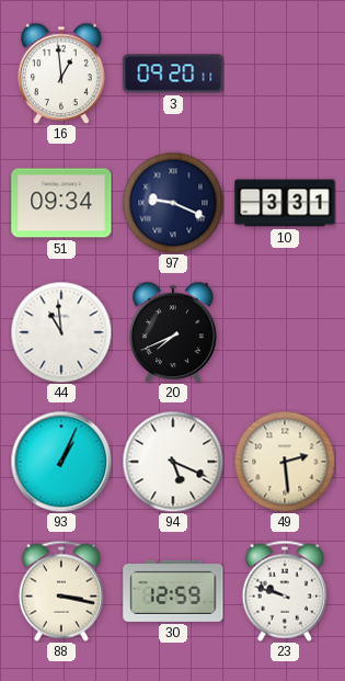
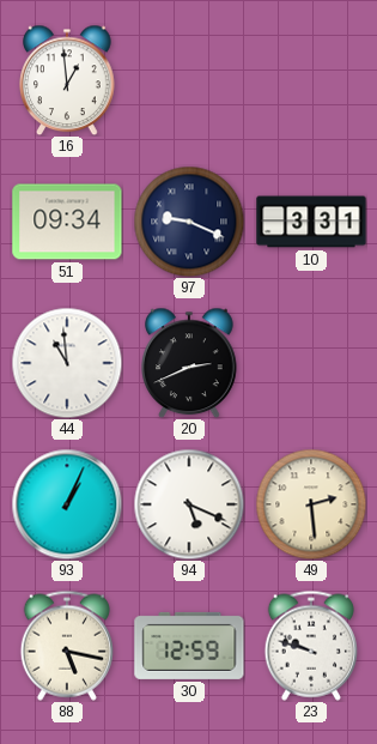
3: 09:20 -> none (173, 73)
20: 7:41 -> 2:41 (189, 363)
88: 3:17 -> 5:17 (66, 646)
